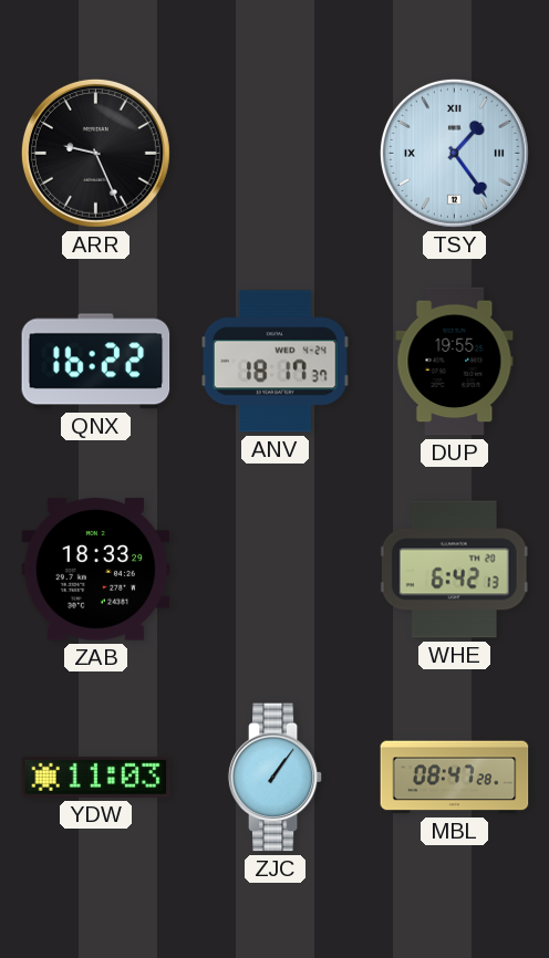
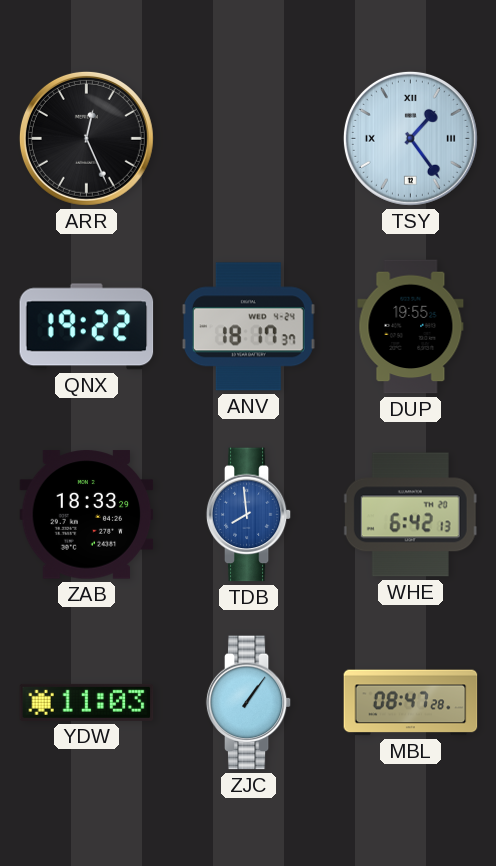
ARR: 9:26 -> 12:26 (86, 138)
QNX: 16:22 -> 19:22 (87, 327)
TDB: none -> 7:59 (249, 515)
